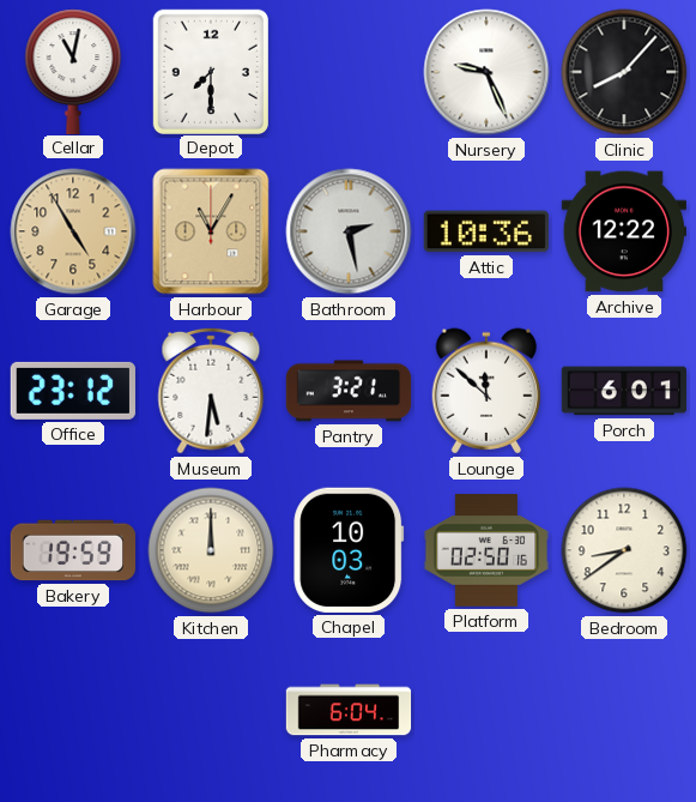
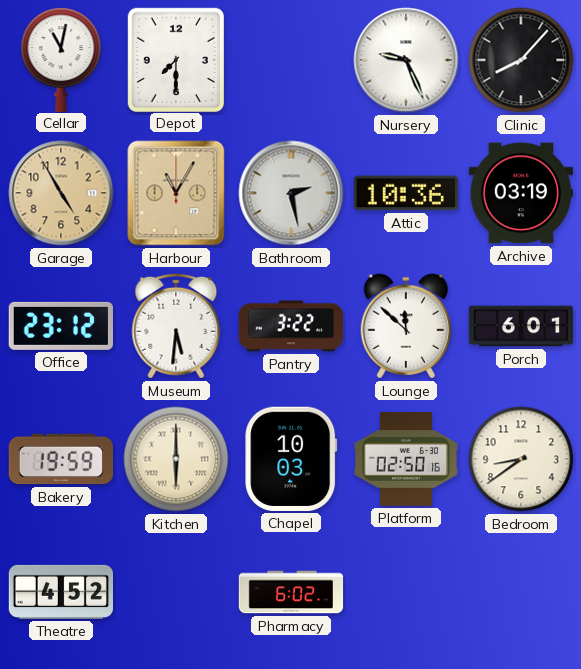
Archive: 12:22 -> 03:19 (520, 193)
Pantry: 3:21 -> 3:22 (291, 326)
Kitchen: 12:00 -> 6:00 (176, 459)
Theatre: none -> 4:52 (61, 592)
Pharmacy: 6:04 -> 6:02 (291, 592)
